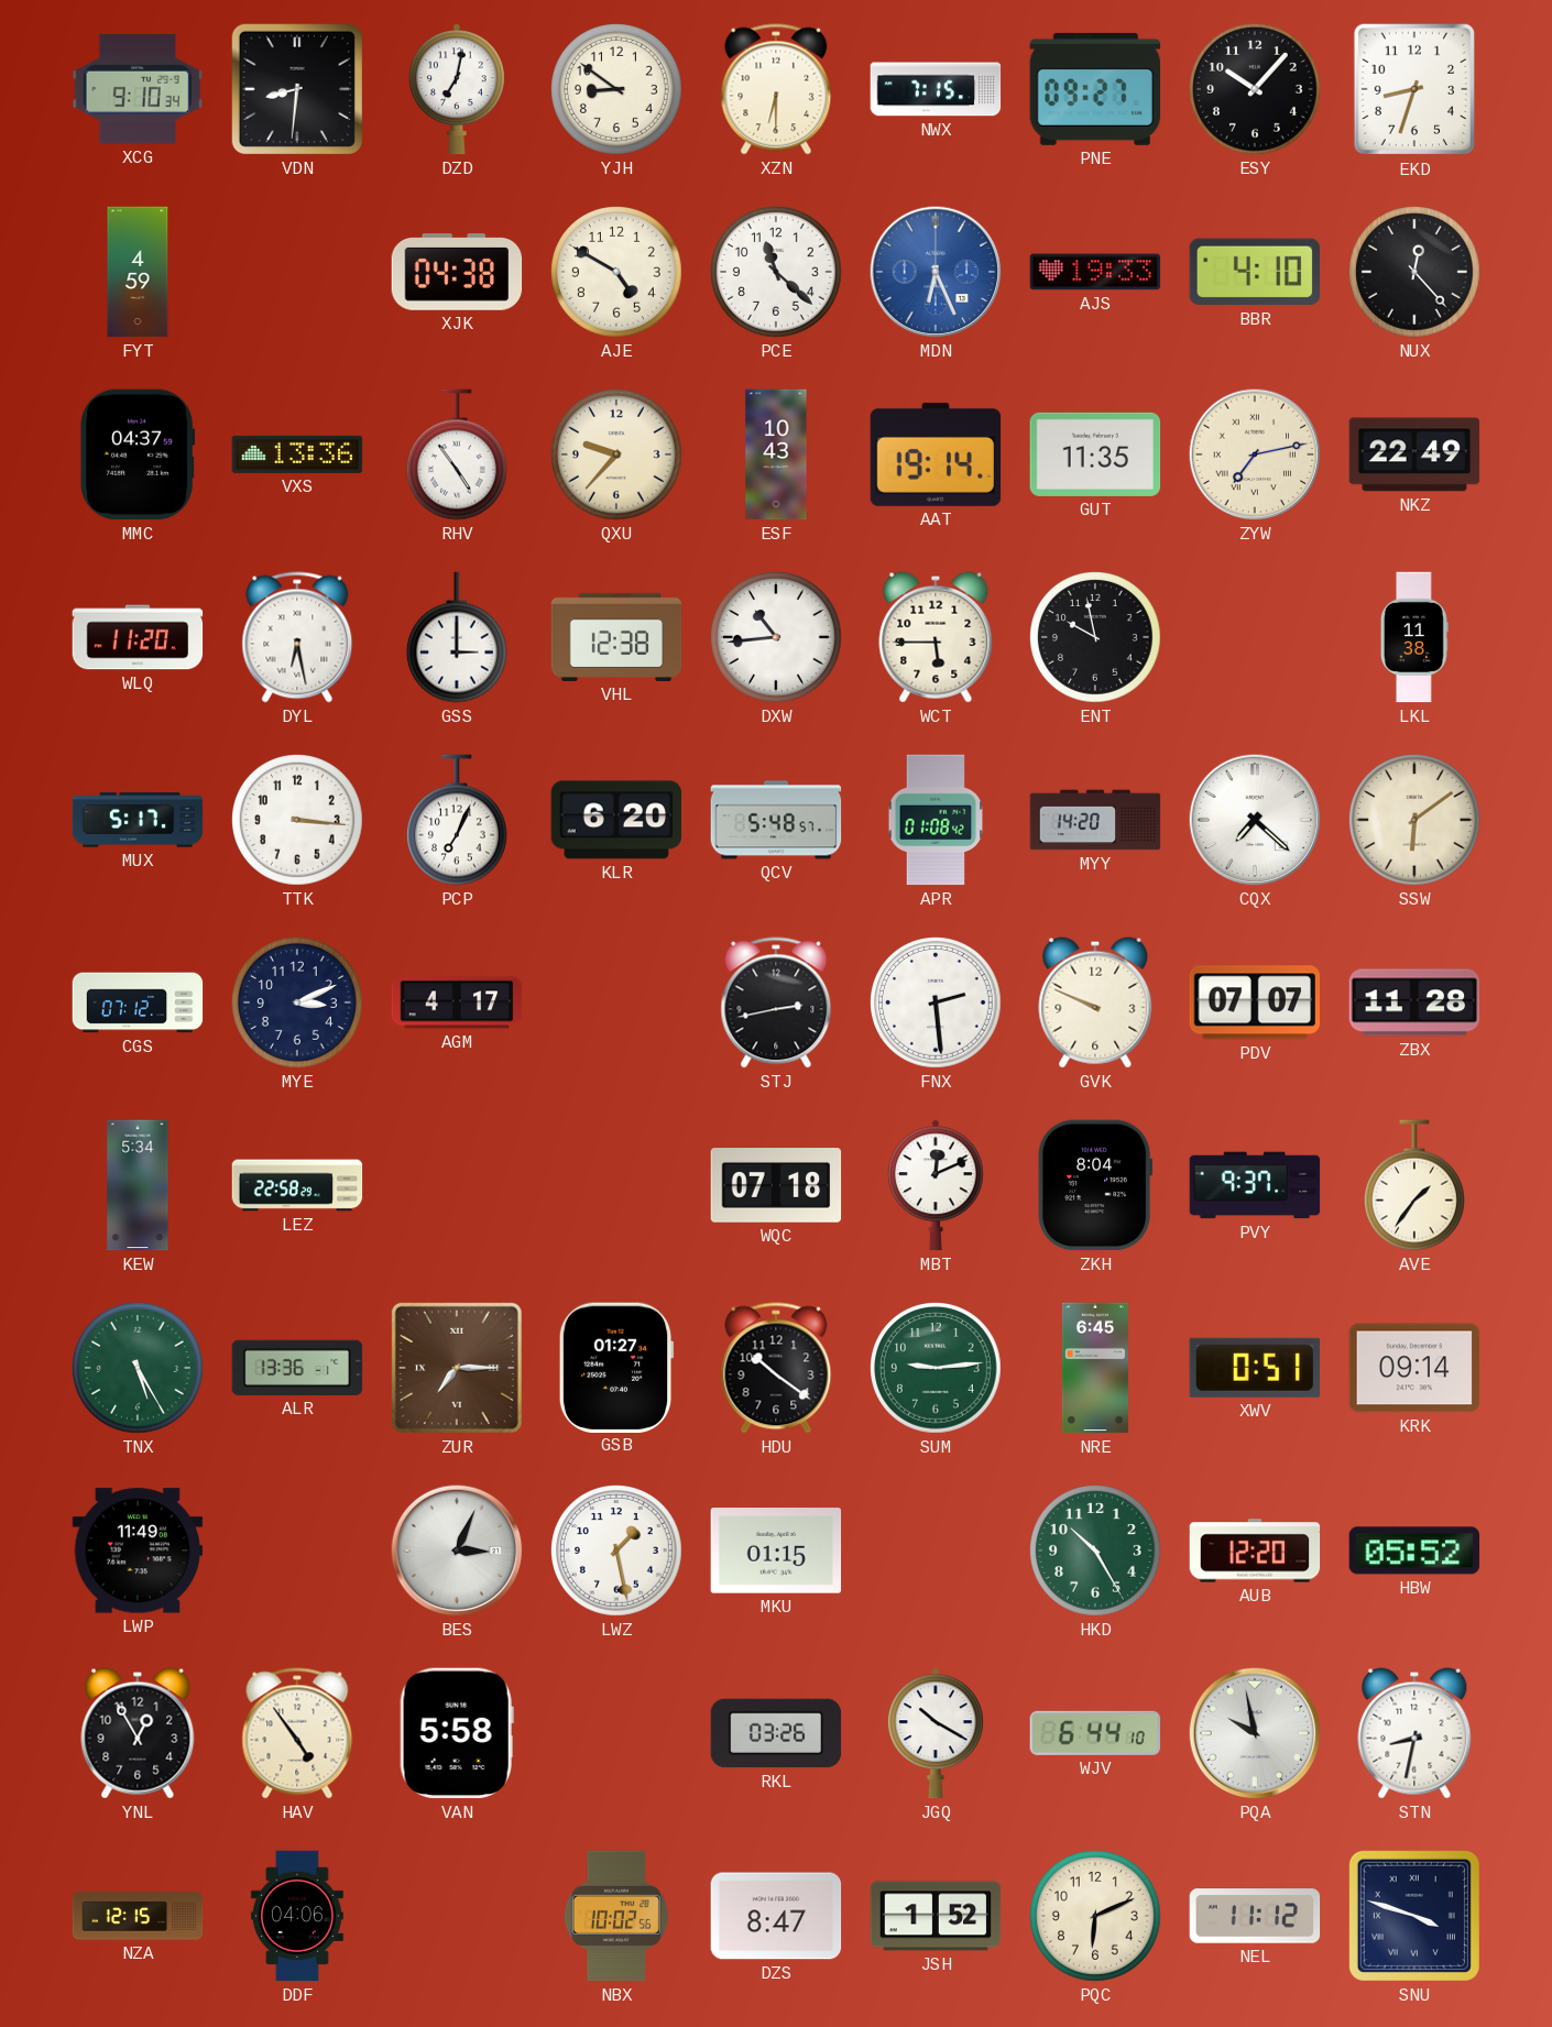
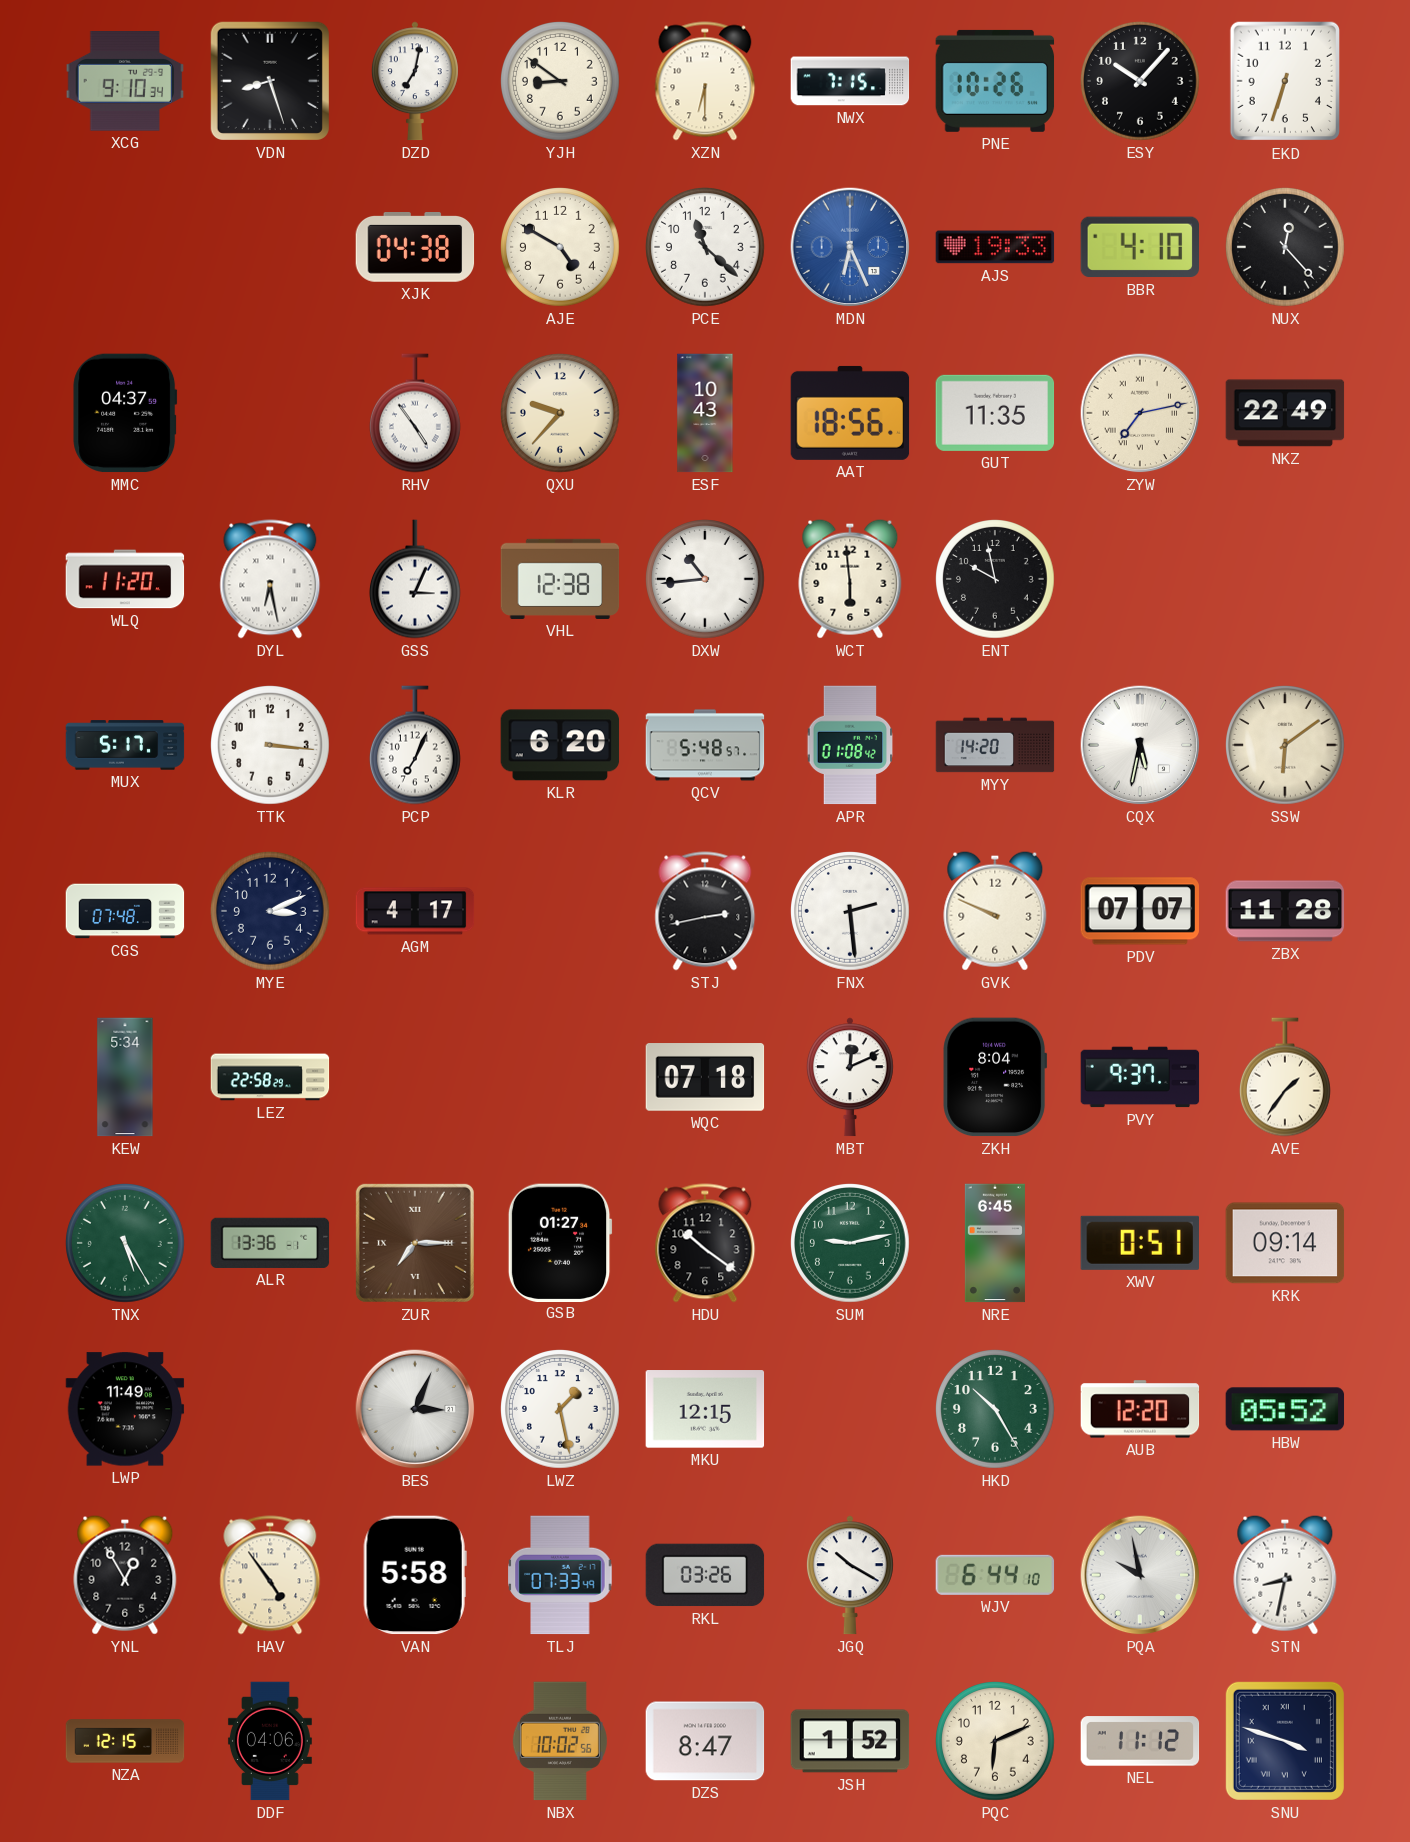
VDN: 8:31 -> 8:27 (270, 81)
PNE: 09:27 -> 10:26 (995, 81)
EKD: 8:33 -> 6:33 (1284, 81)
FYT: 4:59 -> none (138, 272)
VXS: 13:36 -> none (297, 454)
AAT: 19:14 -> 18:56 (850, 413)
GSS: 3:00 -> 3:04 (415, 579)
WCT: 5:45 -> 5:59 (850, 579)
LKL: 11:38 -> none (1414, 637)
CQX: 7:22 -> 5:32 (1140, 745)
CGS: 07:12 -> 07:48 (125, 911)
SUM: 9:14 -> 9:13 (851, 1244)
MKU: 01:15 -> 12:15 (705, 1409)
TLJ: none -> 07:33 (560, 1575)
